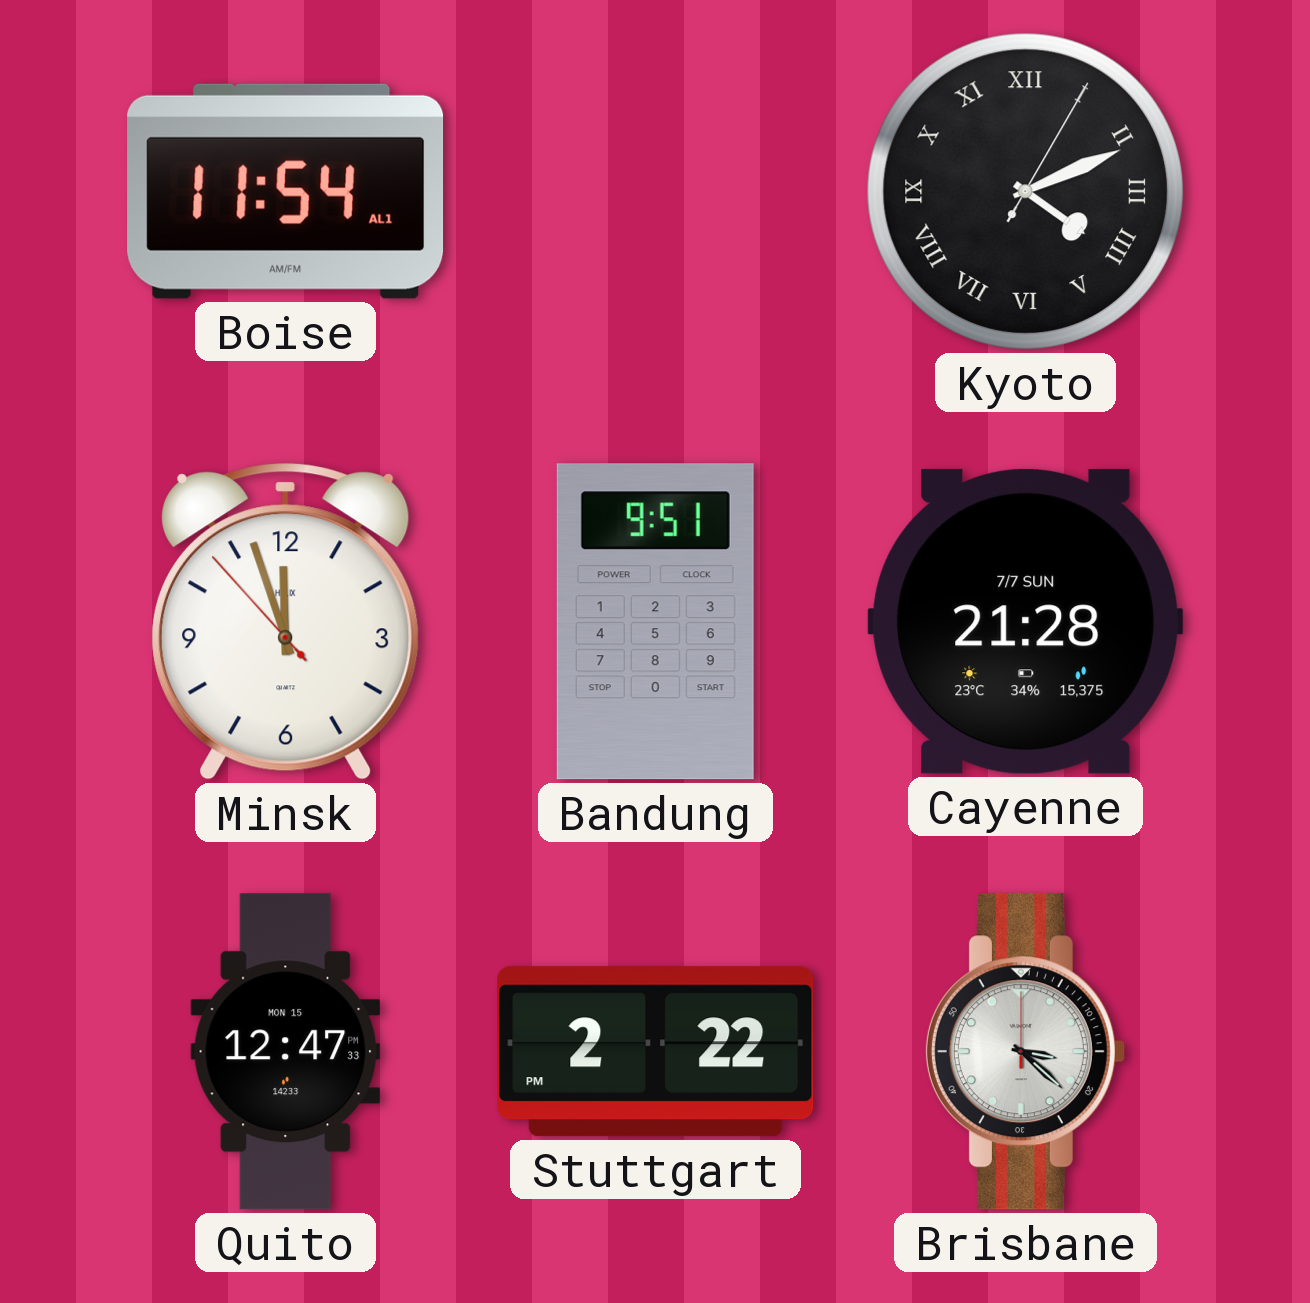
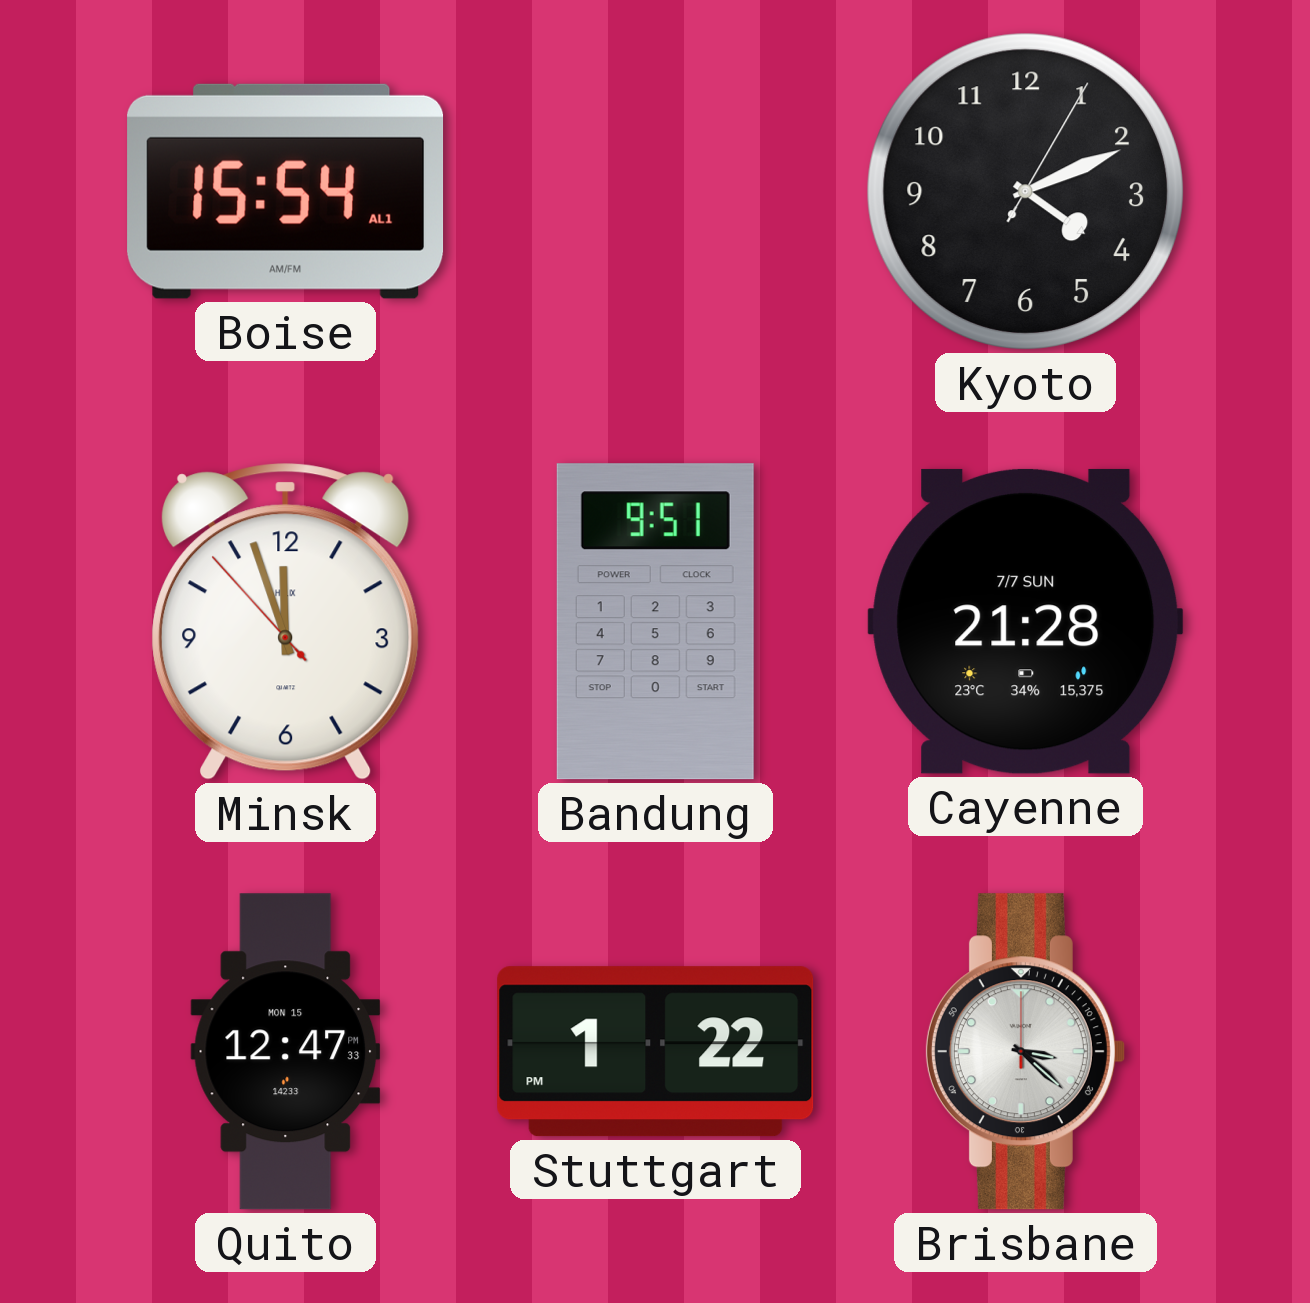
Boise: 11:54 -> 15:54 (286, 191)
Kyoto numerals: Roman -> Arabic (1025, 191)
Stuttgart: 2:22 -> 1:22 (656, 1052)
